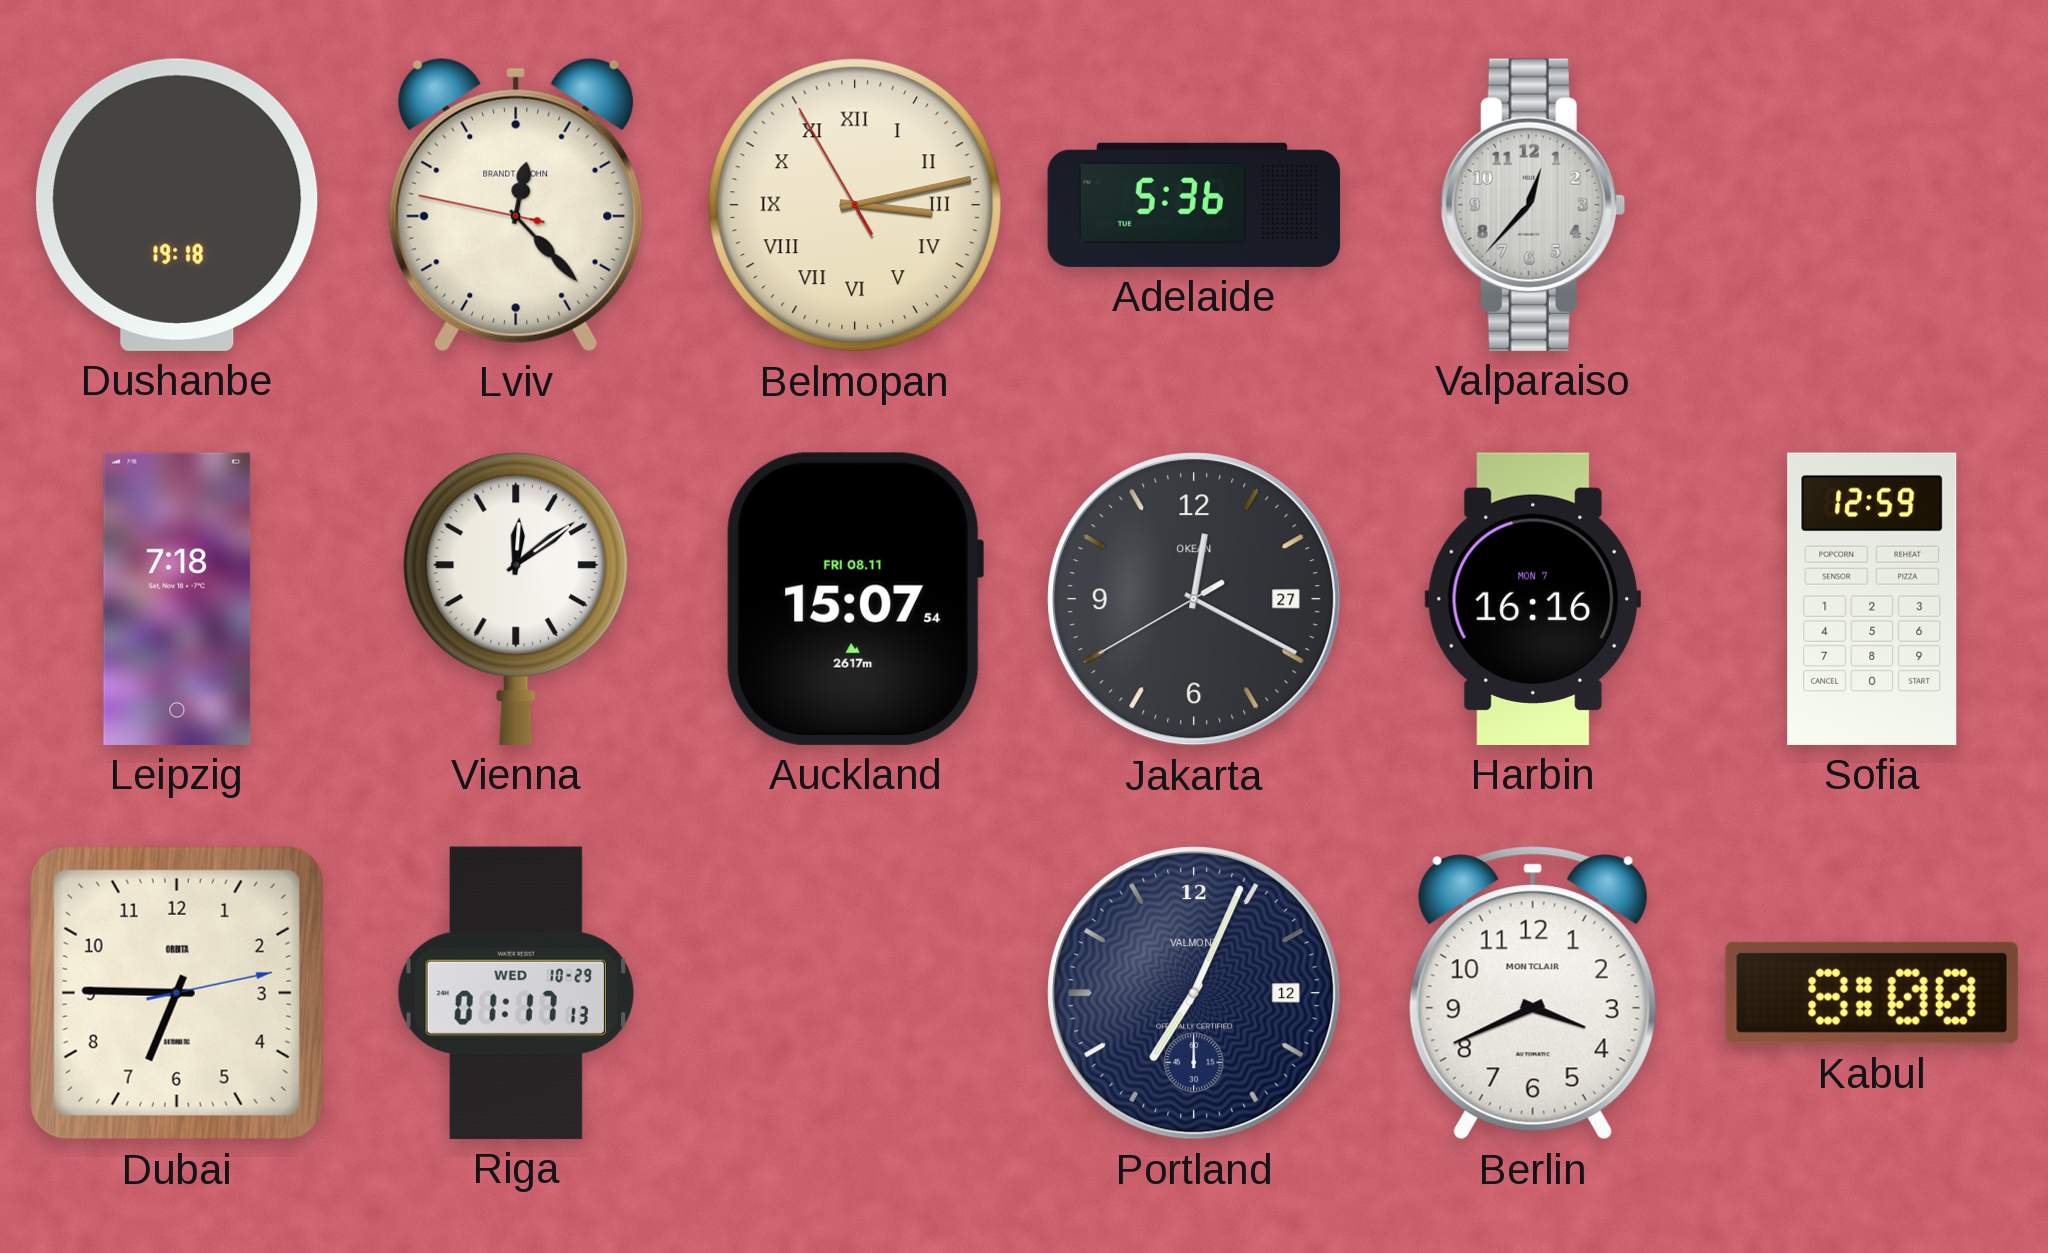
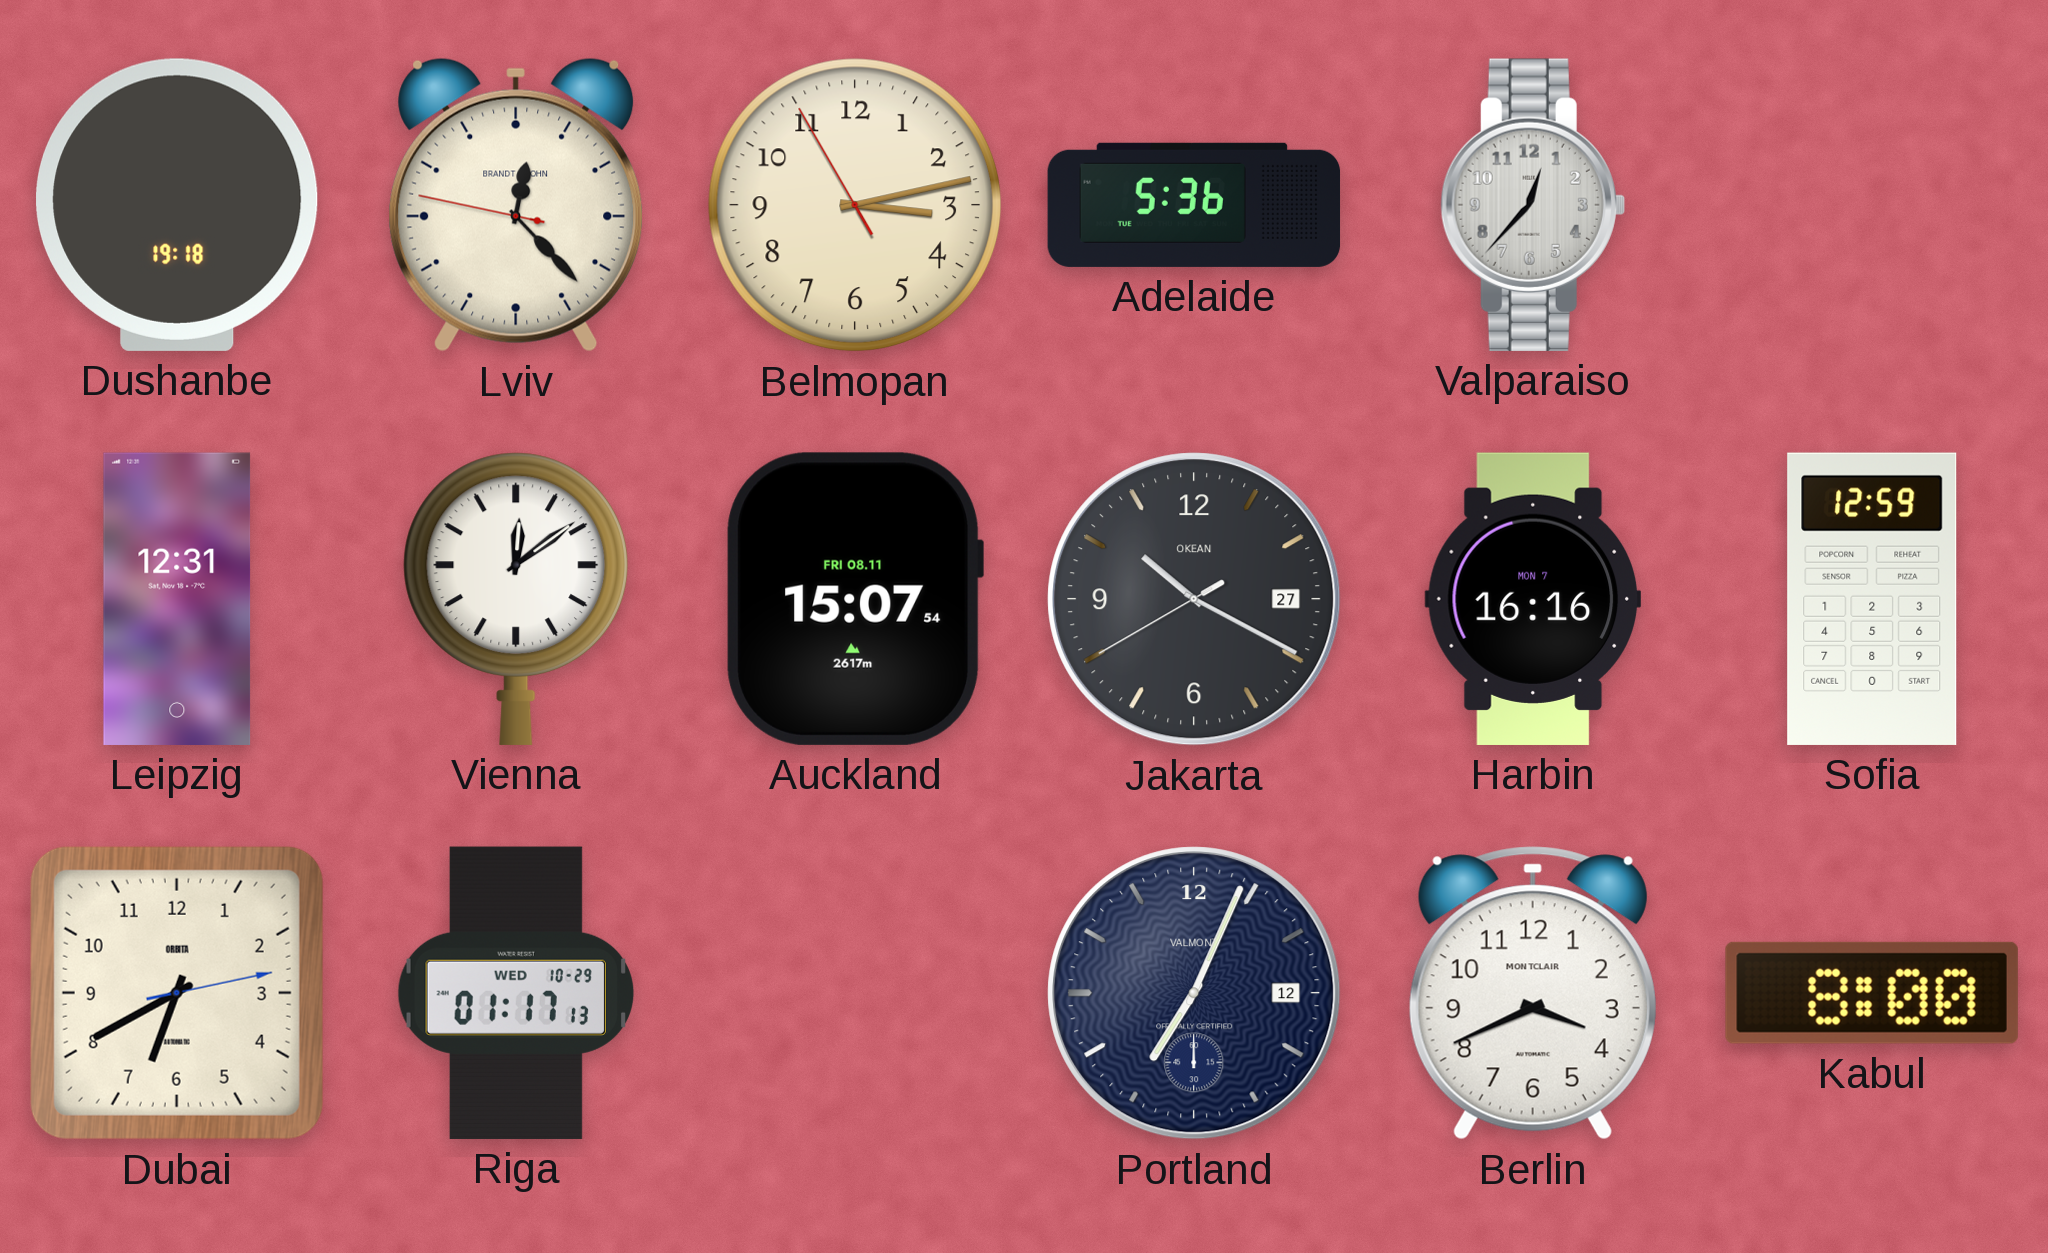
Belmopan numerals: Roman -> Arabic (855, 205)
Leipzig: 7:18 -> 12:31 (177, 599)
Jakarta: 12:19 -> 10:19 (1194, 599)
Dubai: 6:45 -> 6:40 (177, 993)
